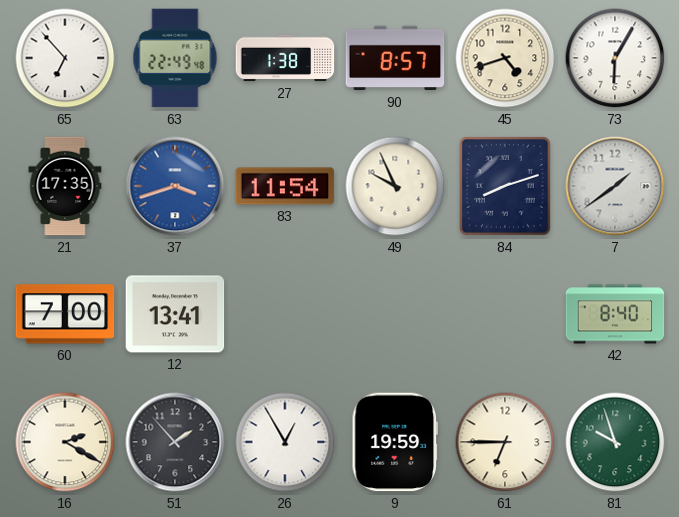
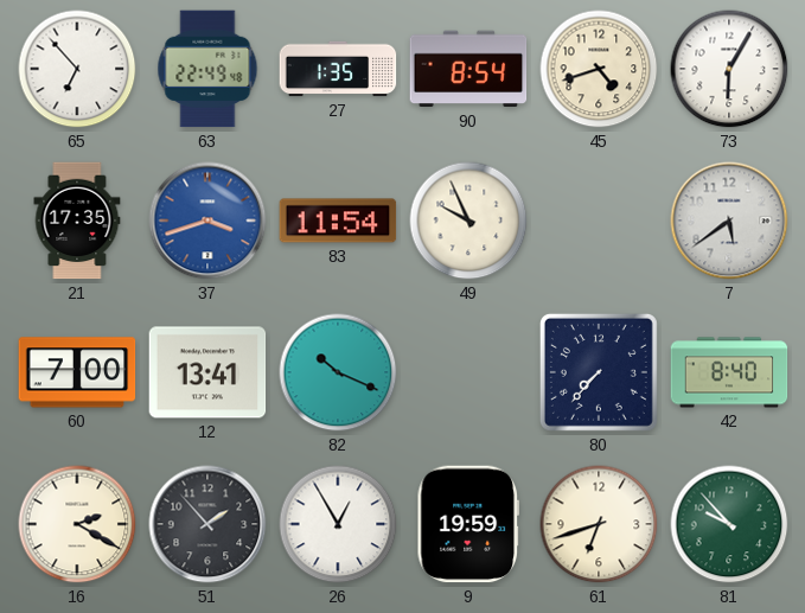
27: 1:38 -> 1:35 (338, 69)
90: 8:57 -> 8:54 (468, 69)
84: 8:12 -> none (506, 186)
7: 1:39 -> 5:39 (729, 221)
82: none -> 10:19 (338, 372)
80: none -> 7:37 (599, 372)
61: 6:45 -> 6:42 (599, 524)
81: 9:57 -> 9:53 (729, 524)
